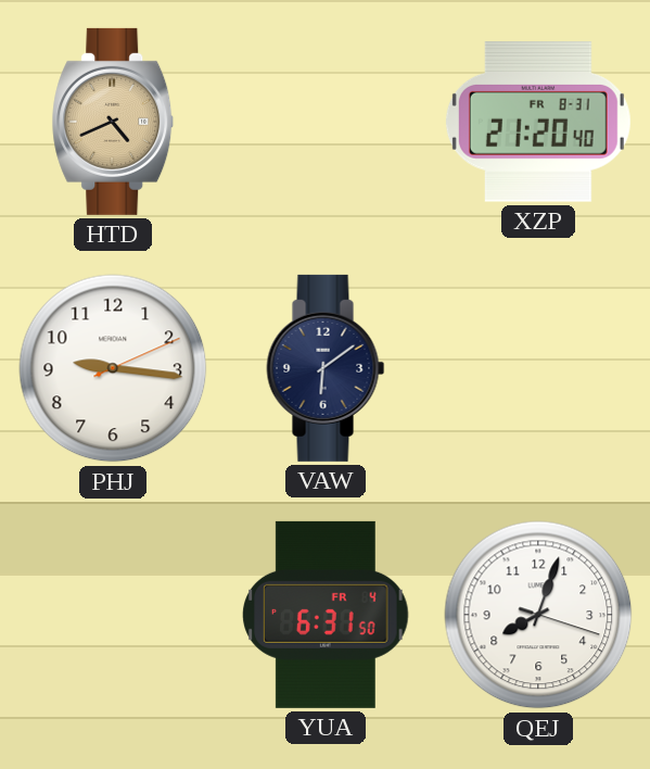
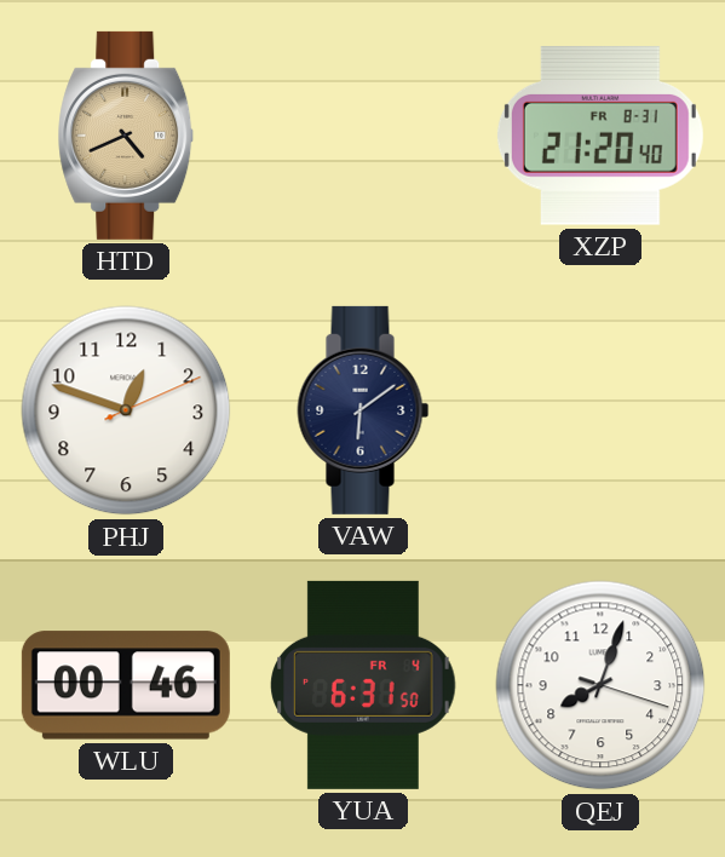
PHJ: 9:16 -> 12:48 (126, 410)
WLU: none -> 00:46 (126, 685)
